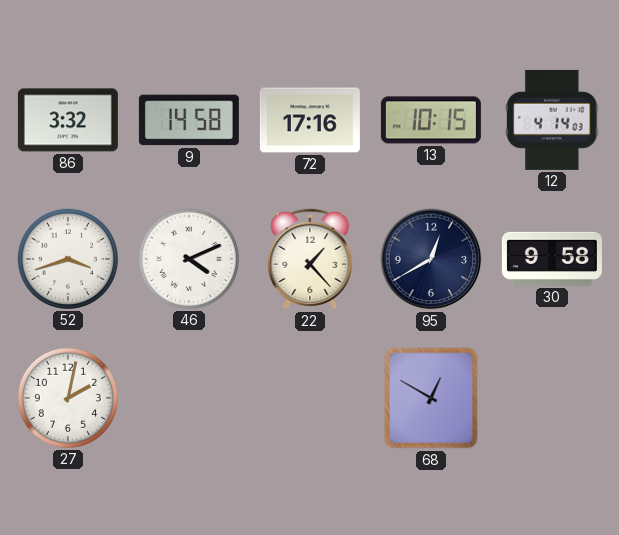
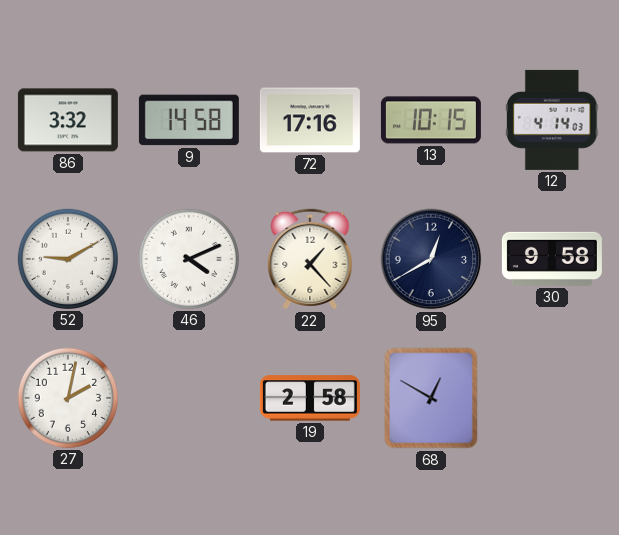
52: 3:42 -> 9:10 (68, 259)
19: none -> 2:58 (310, 398)
